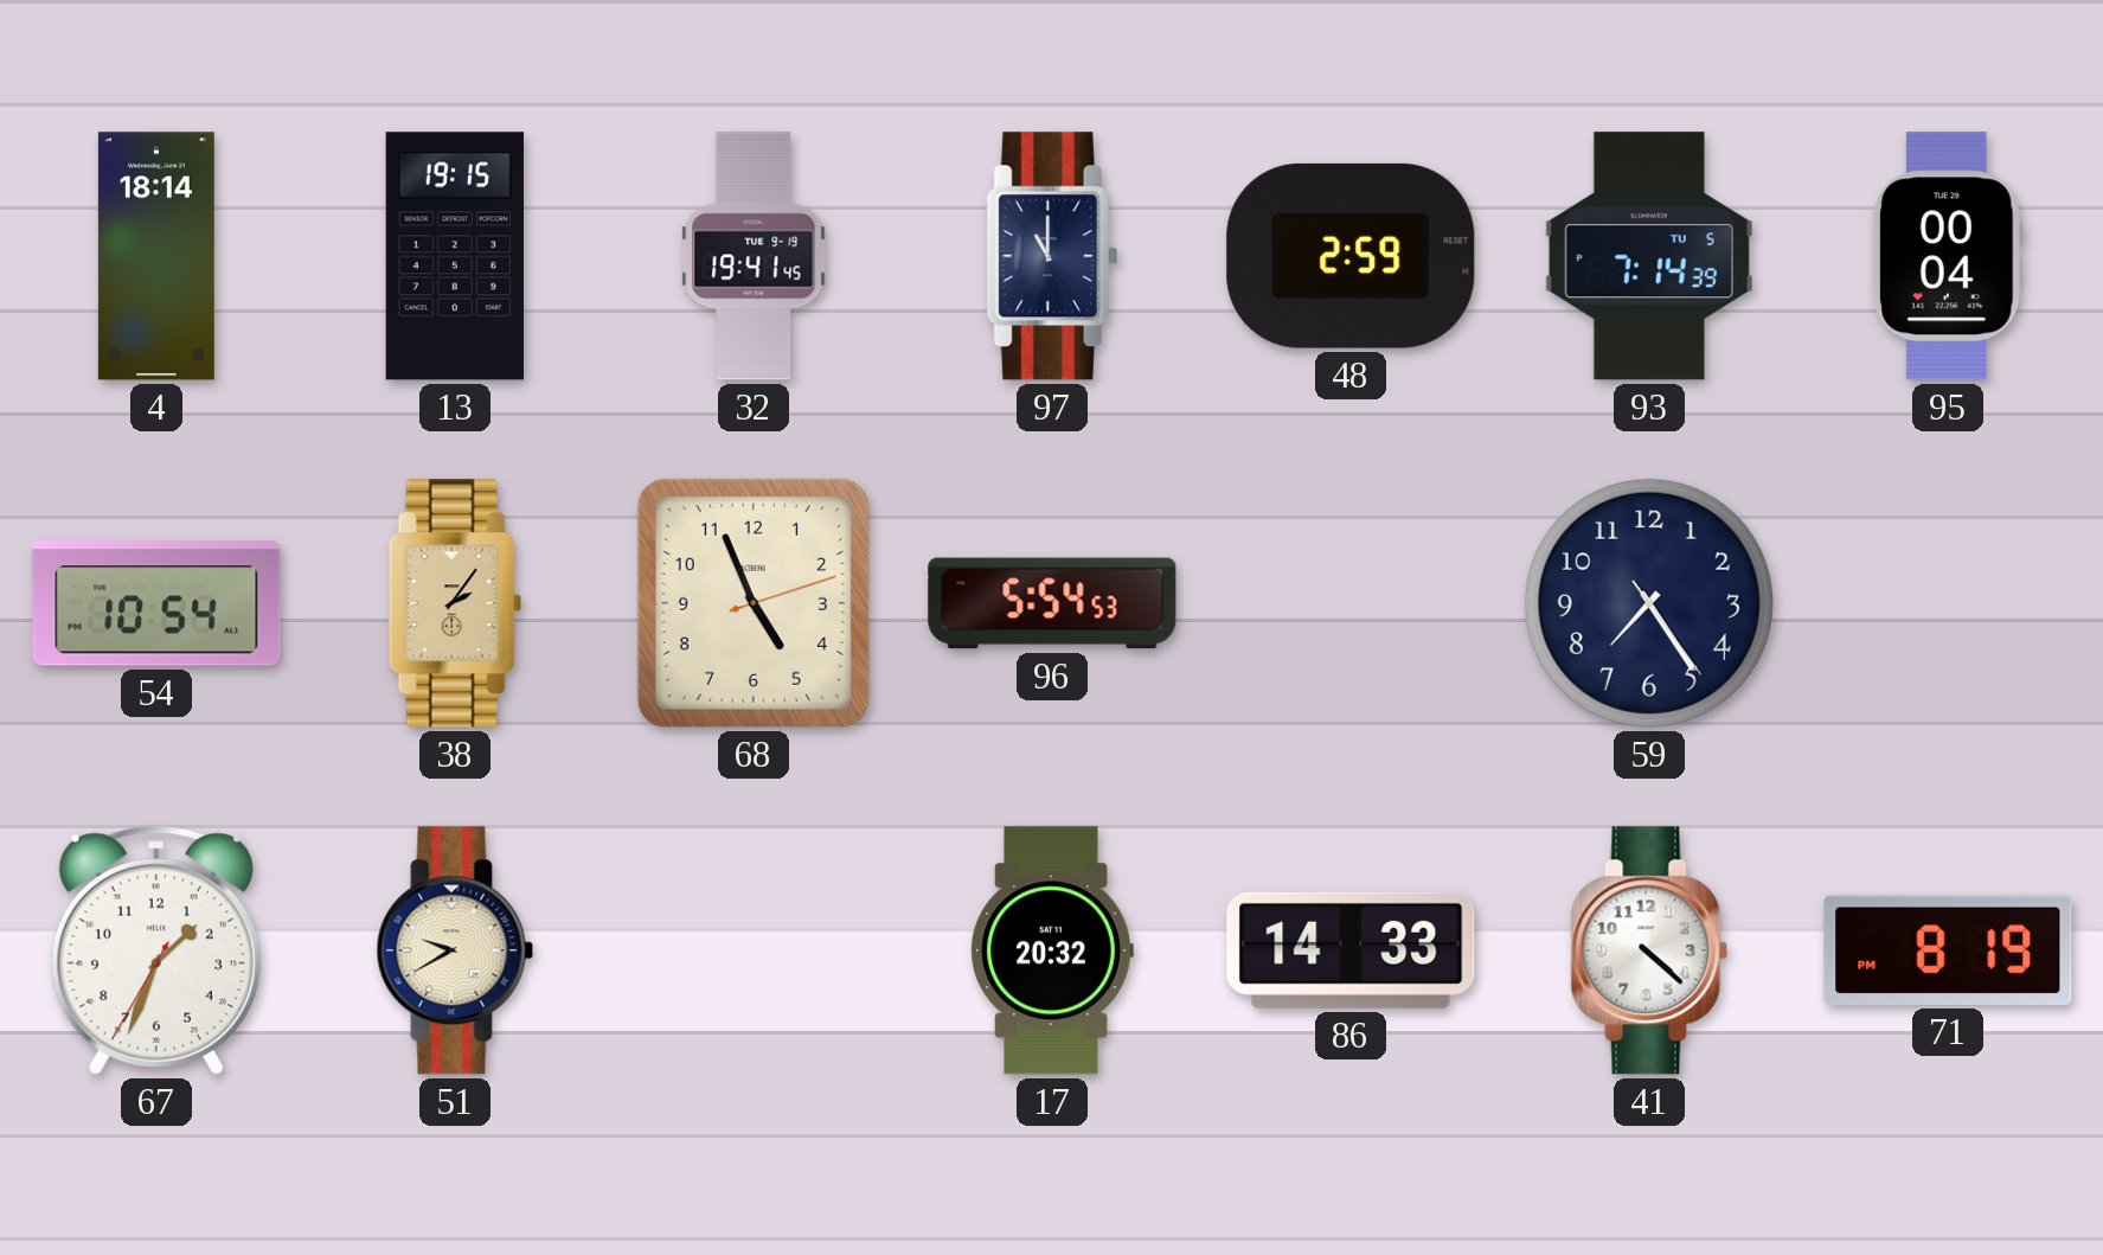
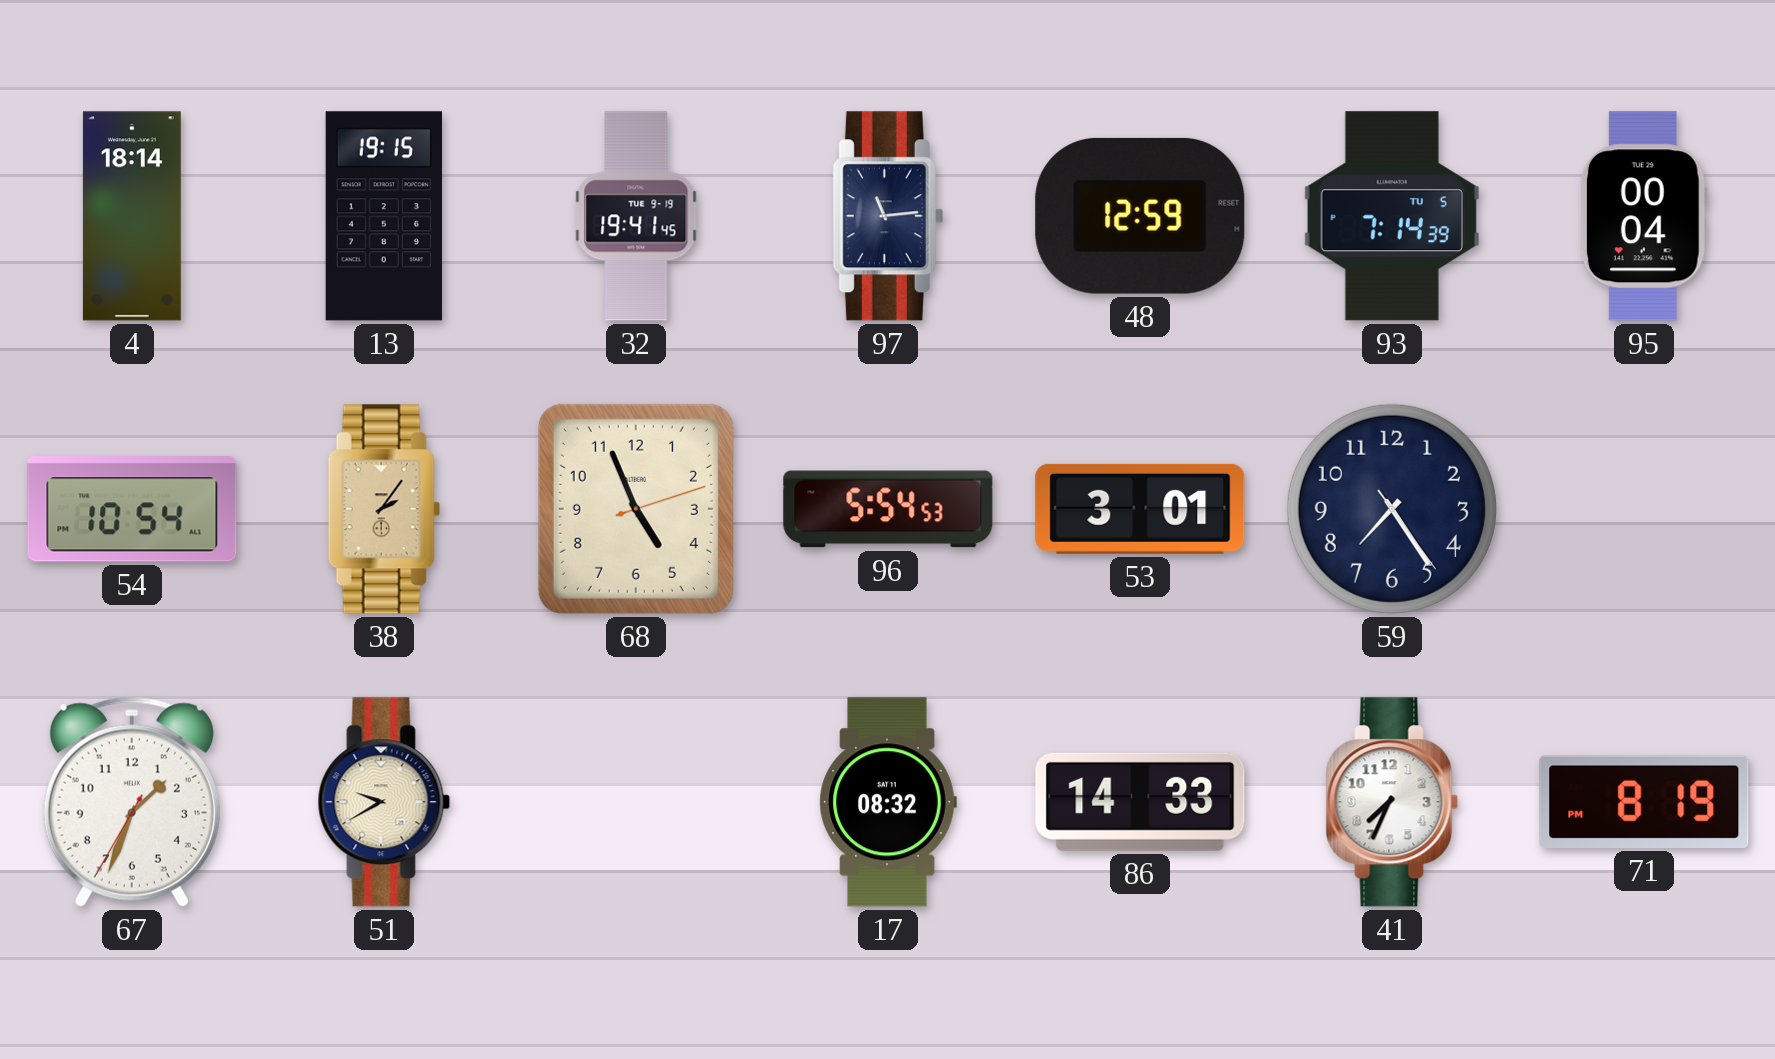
97: 11:00 -> 11:14 (888, 216)
48: 2:59 -> 12:59 (1140, 216)
53: none -> 3:01 (1140, 509)
17: 20:32 -> 08:32 (888, 802)
41: 4:22 -> 7:34 (1392, 802)
